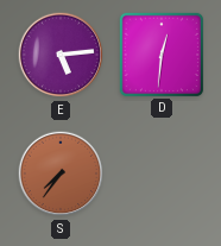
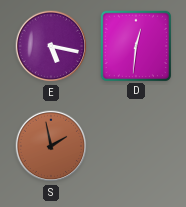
E: 5:14 -> 5:17 (51, 46)
S: 7:36 -> 1:58 (51, 146)
